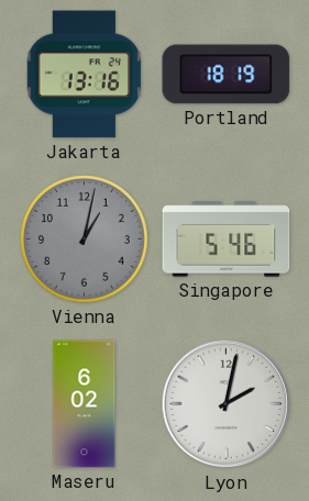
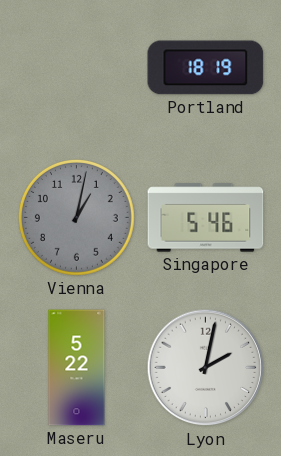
Jakarta: 13:16 -> none (85, 75)
Maseru: 6:02 -> 5:22 (77, 368)
